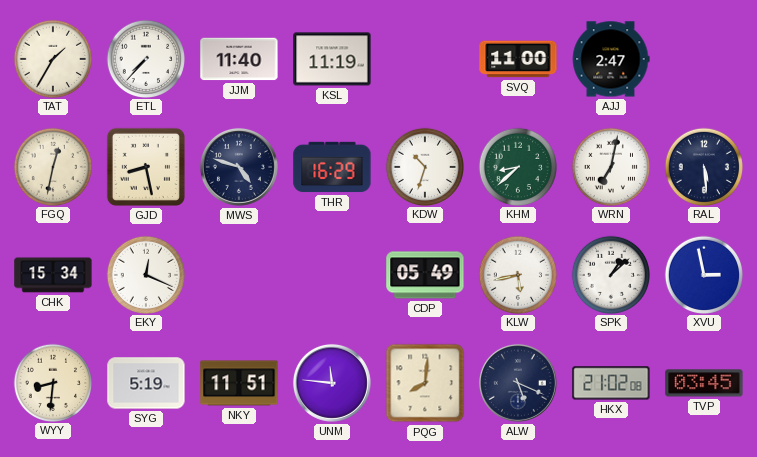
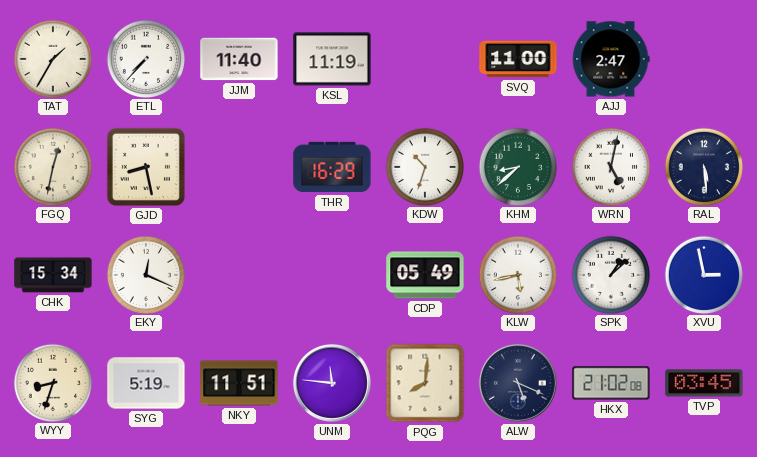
MWS: 4:48 -> none (239, 167)
WRN: 7:02 -> 5:02 (610, 166)
WYY: 8:31 -> 8:33 (52, 382)
